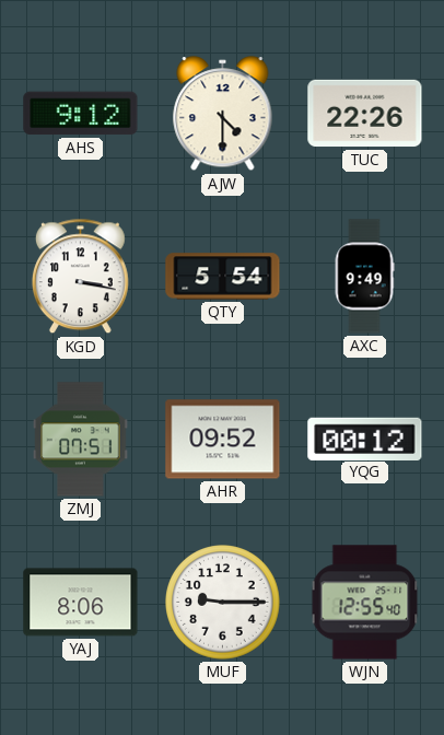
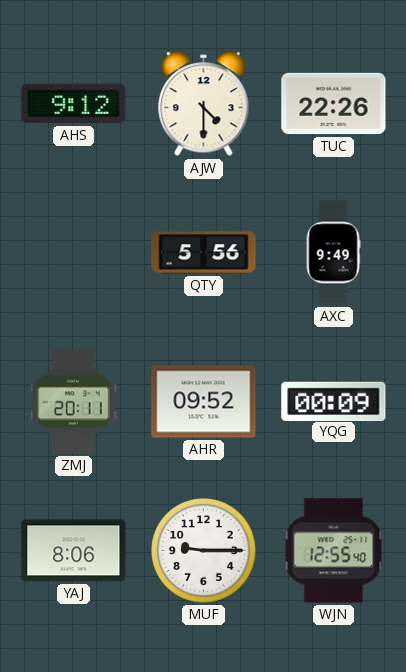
KGD: 3:17 -> none (80, 277)
QTY: 5:54 -> 5:56 (204, 253)
ZMJ: 07:51 -> 20:11 (74, 402)
YQG: 00:12 -> 00:09 (334, 401)
